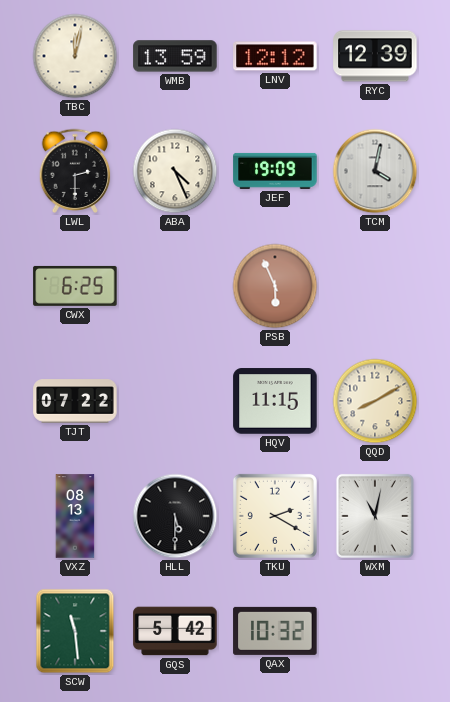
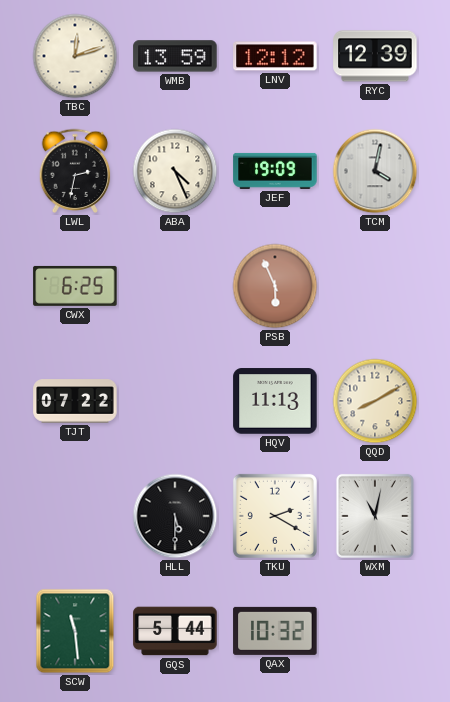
TBC: 12:02 -> 12:12 (75, 56)
LWL: 2:30 -> 2:32 (75, 171)
HQV: 11:15 -> 11:13 (275, 401)
VXZ: 08:13 -> none (75, 516)
GQS: 5:42 -> 5:44 (175, 631)
